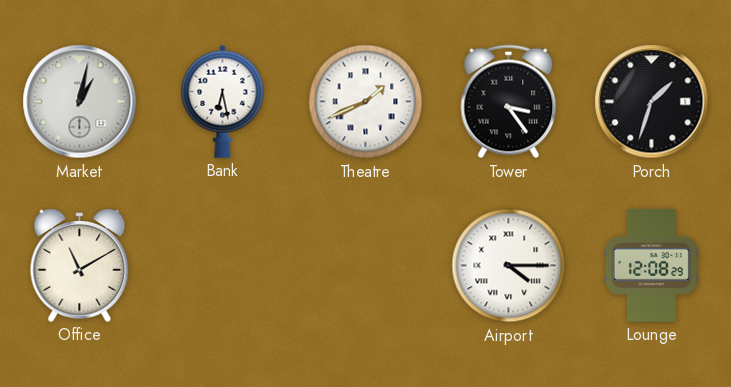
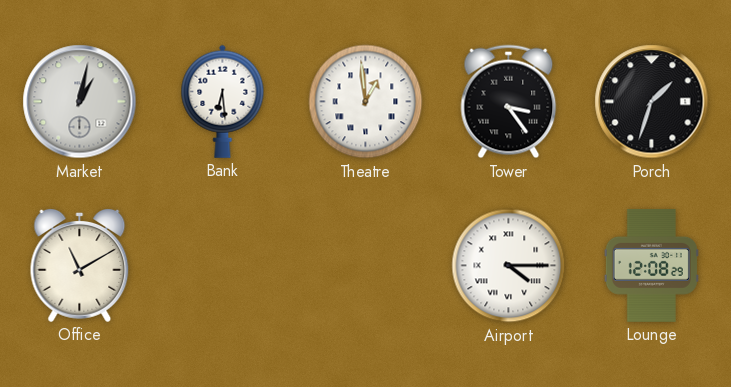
Bank: 6:28 -> 6:29 (223, 101)
Theatre: 1:41 -> 12:59 (366, 102)
